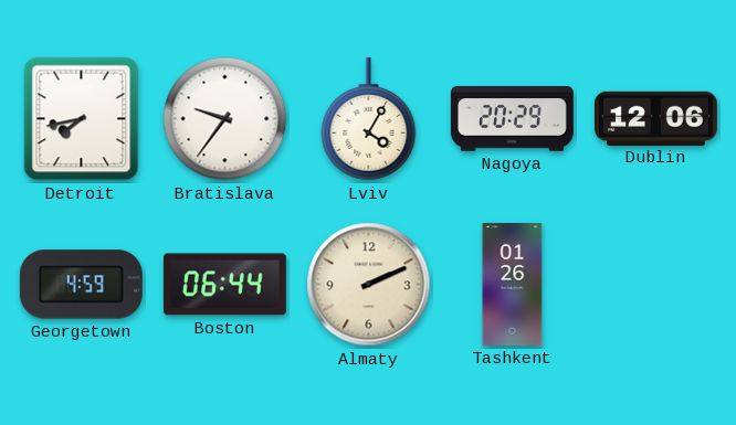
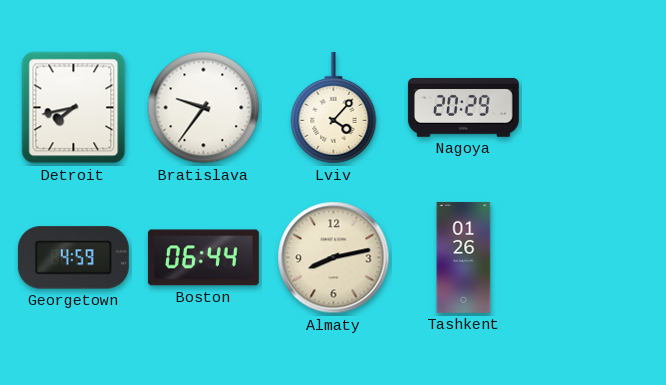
Lviv: 4:05 -> 4:07 (334, 108)
Dublin: 12:06 -> none (655, 118)
Almaty: 2:11 -> 8:13 (334, 258)
